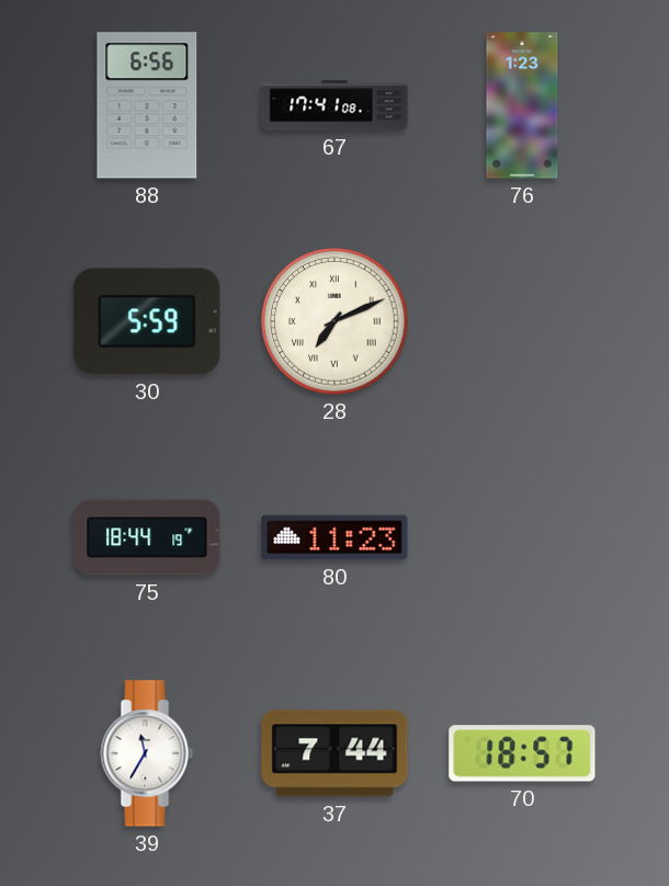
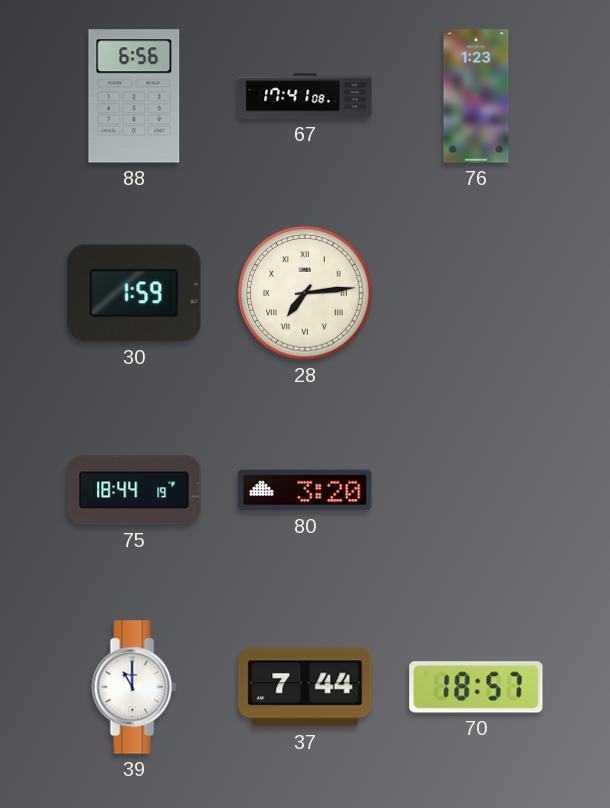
30: 5:59 -> 1:59 (134, 293)
28: 7:11 -> 7:14 (305, 293)
80: 11:23 -> 3:20 (305, 490)
39: 11:35 -> 11:00 (134, 687)
